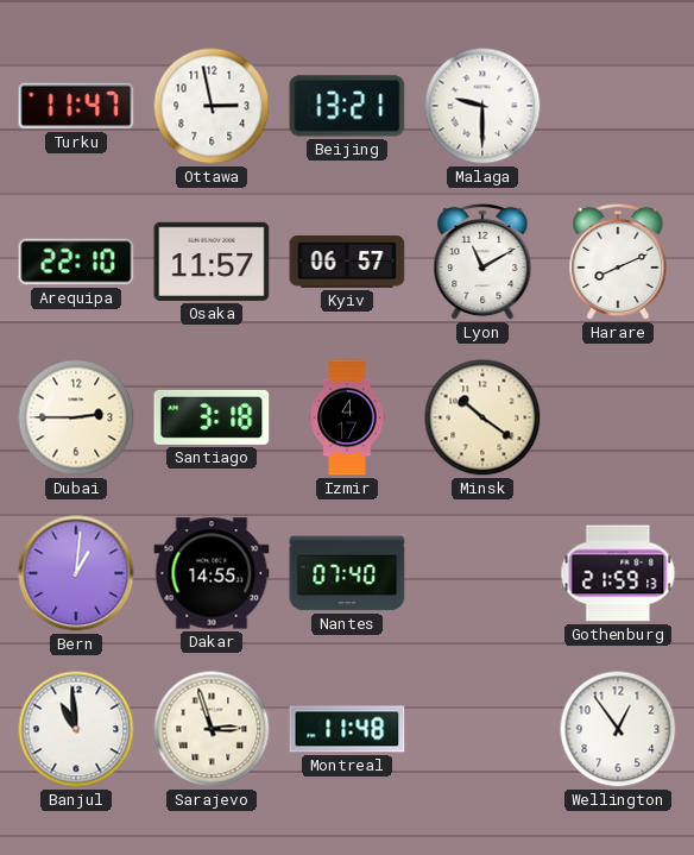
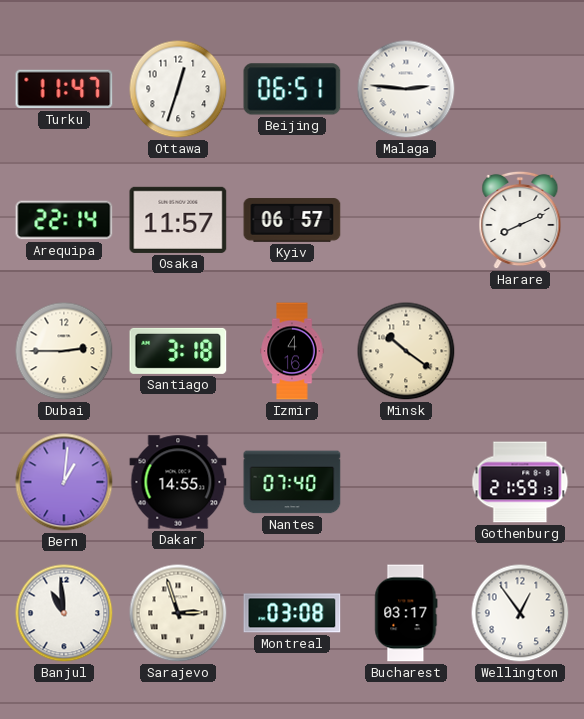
Ottawa: 2:58 -> 12:33 (178, 89)
Beijing: 13:21 -> 06:51 (292, 89)
Malaga: 9:30 -> 2:46 (406, 89)
Arequipa: 22:10 -> 22:14 (64, 220)
Lyon: 11:10 -> none (482, 262)
Izmir: 4:17 -> 4:16 (292, 351)
Montreal: 11:48 -> 03:08 (292, 613)
Bucharest: none -> 03:17 (406, 613)
